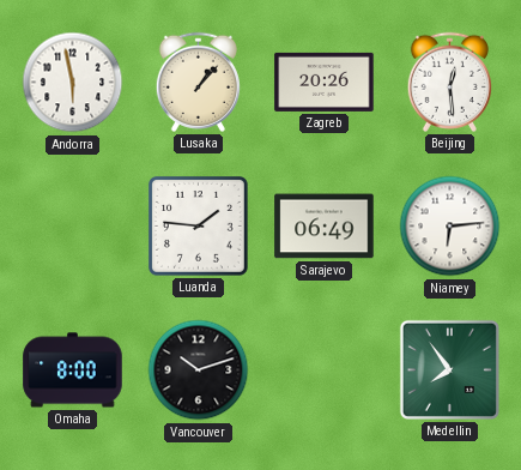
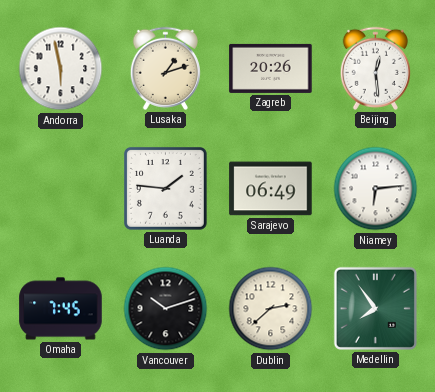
Lusaka: 1:07 -> 1:12 (165, 68)
Omaha: 8:00 -> 7:45 (61, 309)
Dublin: none -> 2:38 (271, 309)
